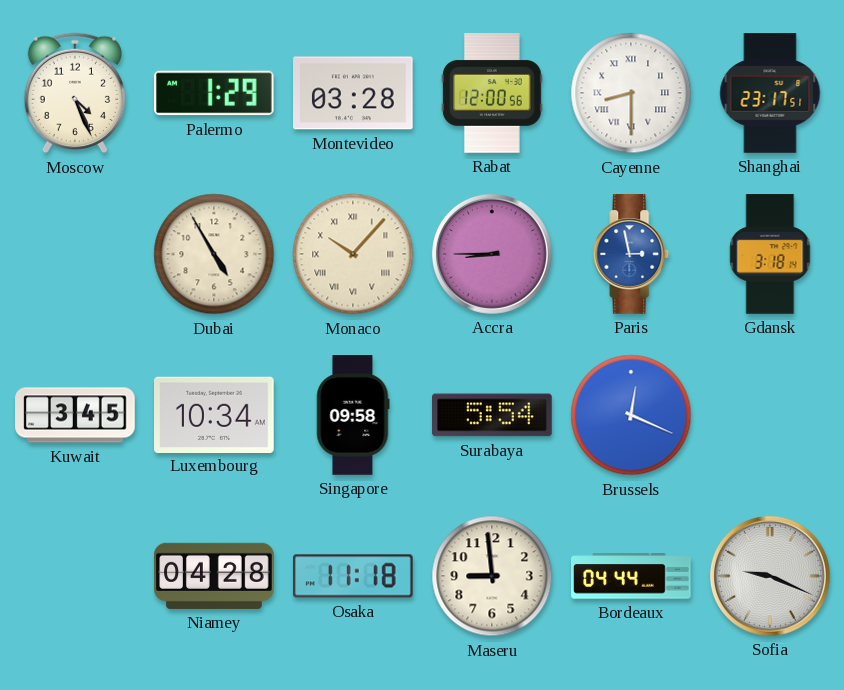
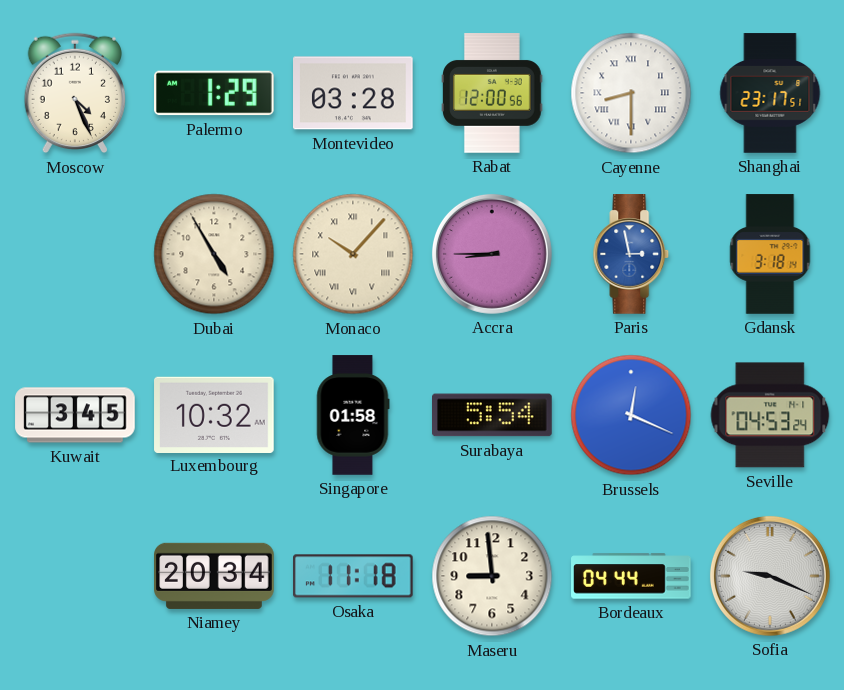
Luxembourg: 10:34 -> 10:32 (214, 414)
Singapore: 09:58 -> 01:58 (353, 415)
Seville: none -> 04:53 (770, 415)
Niamey: 04:28 -> 20:34 (214, 576)
